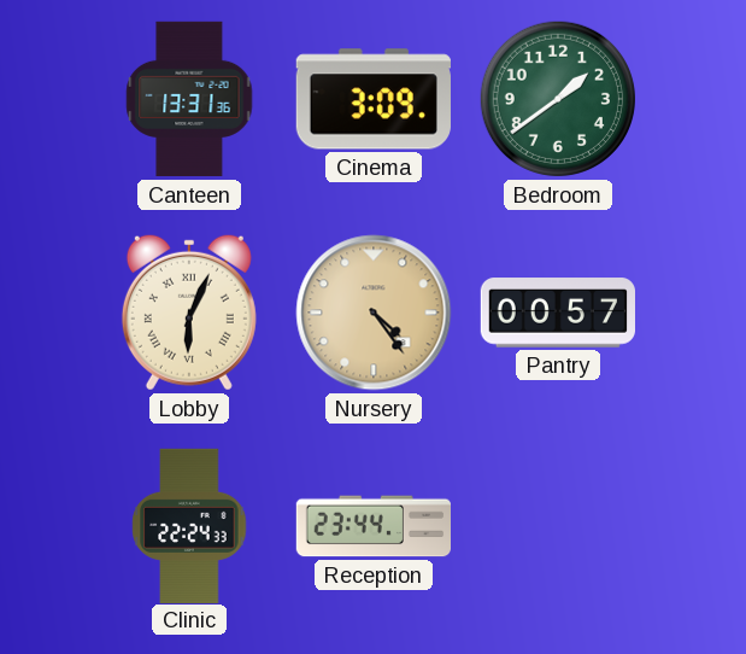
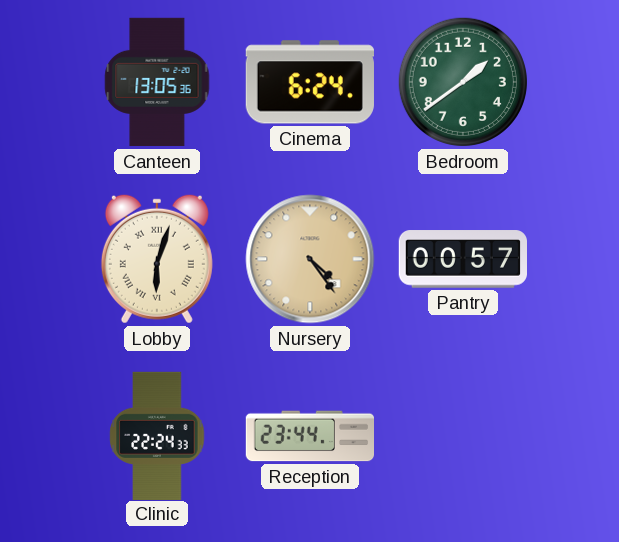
Canteen: 13:31 -> 13:05 (157, 82)
Cinema: 3:09 -> 6:24 (310, 82)
Lobby: 6:04 -> 6:03 (157, 259)
